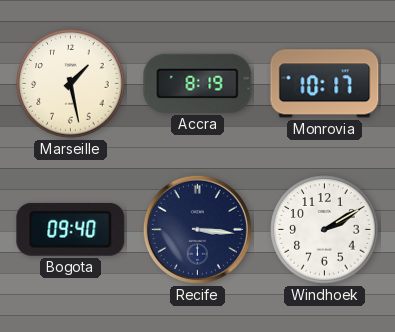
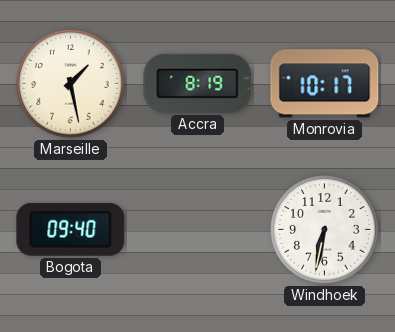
Recife: 3:16 -> none (197, 229)
Windhoek: 2:10 -> 6:32 (325, 230)
